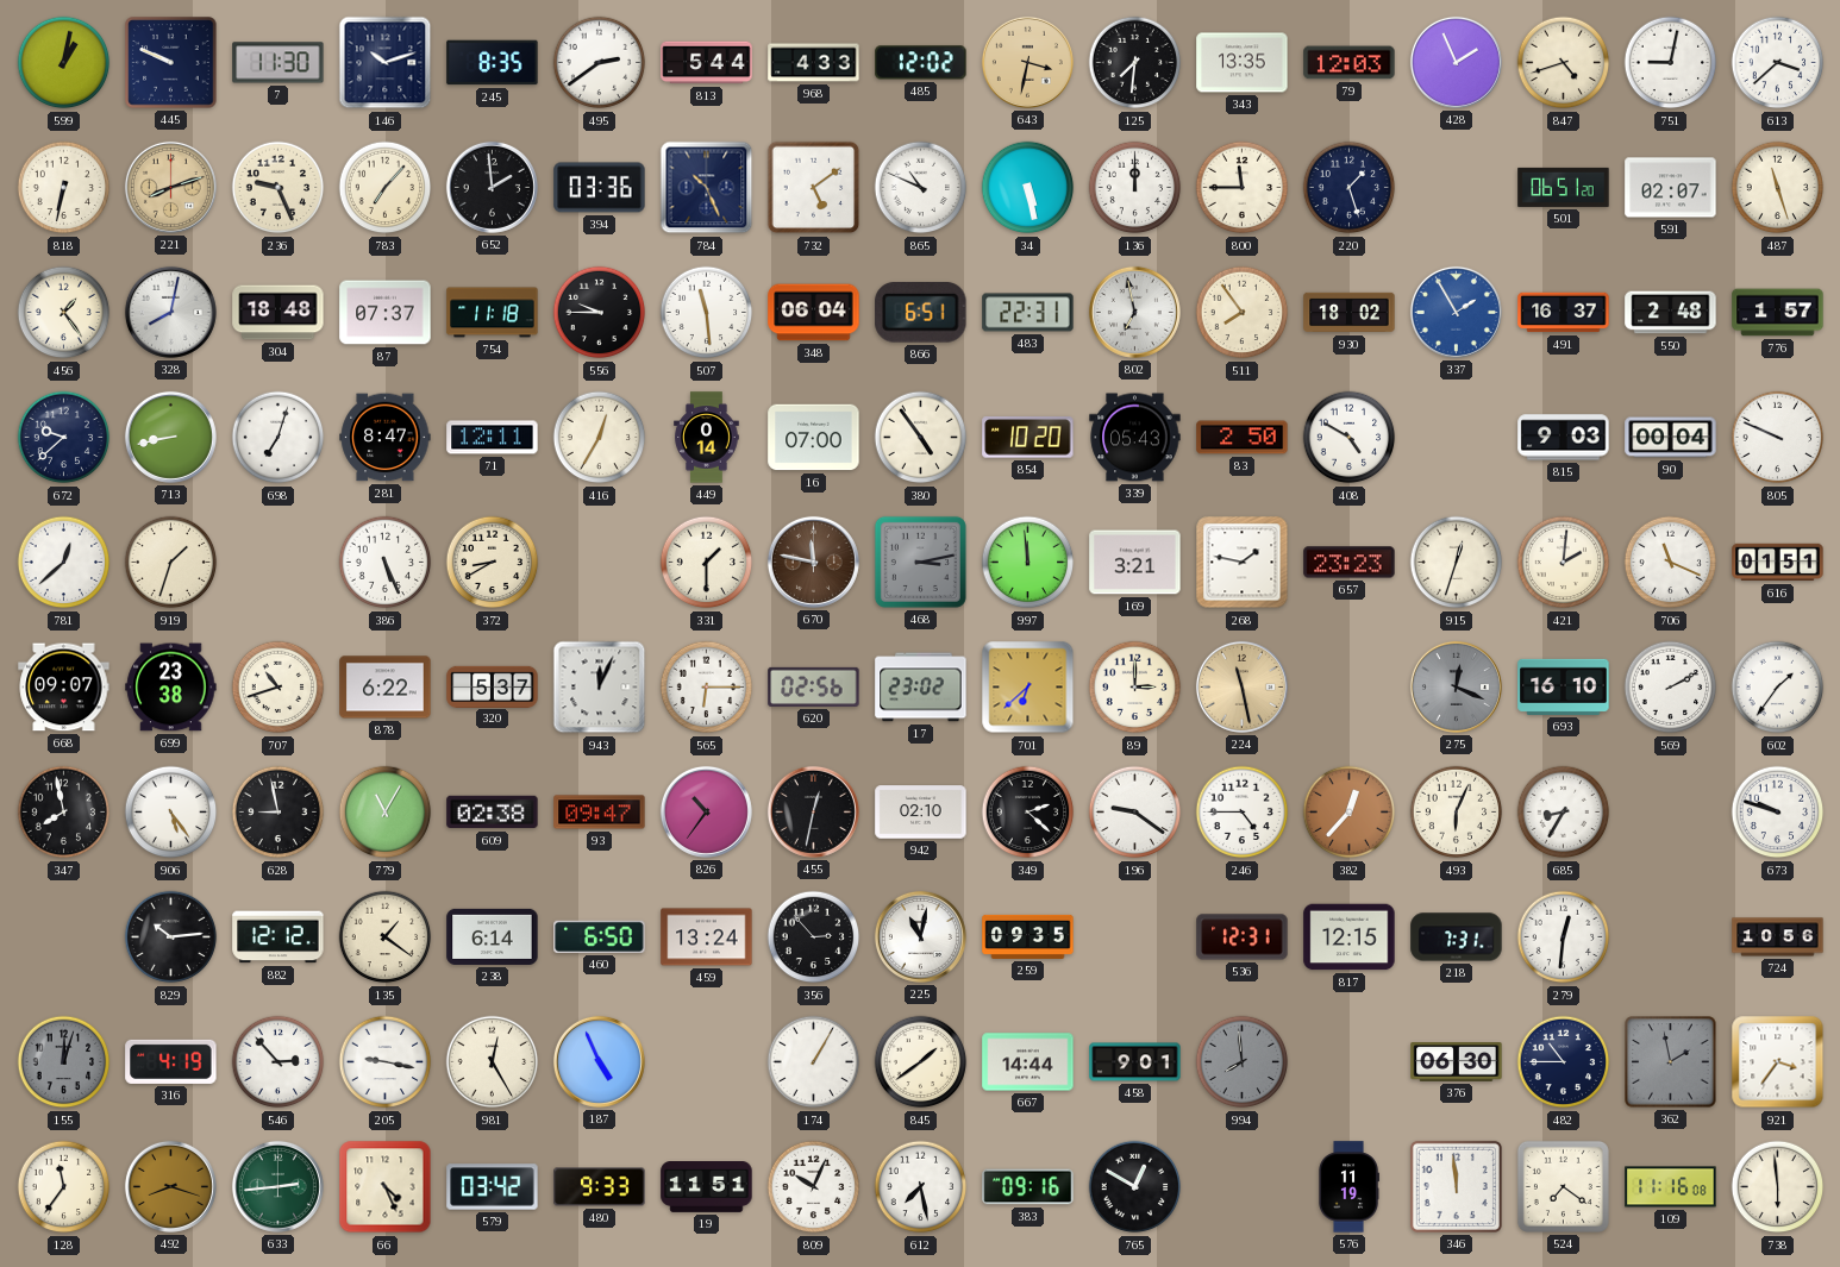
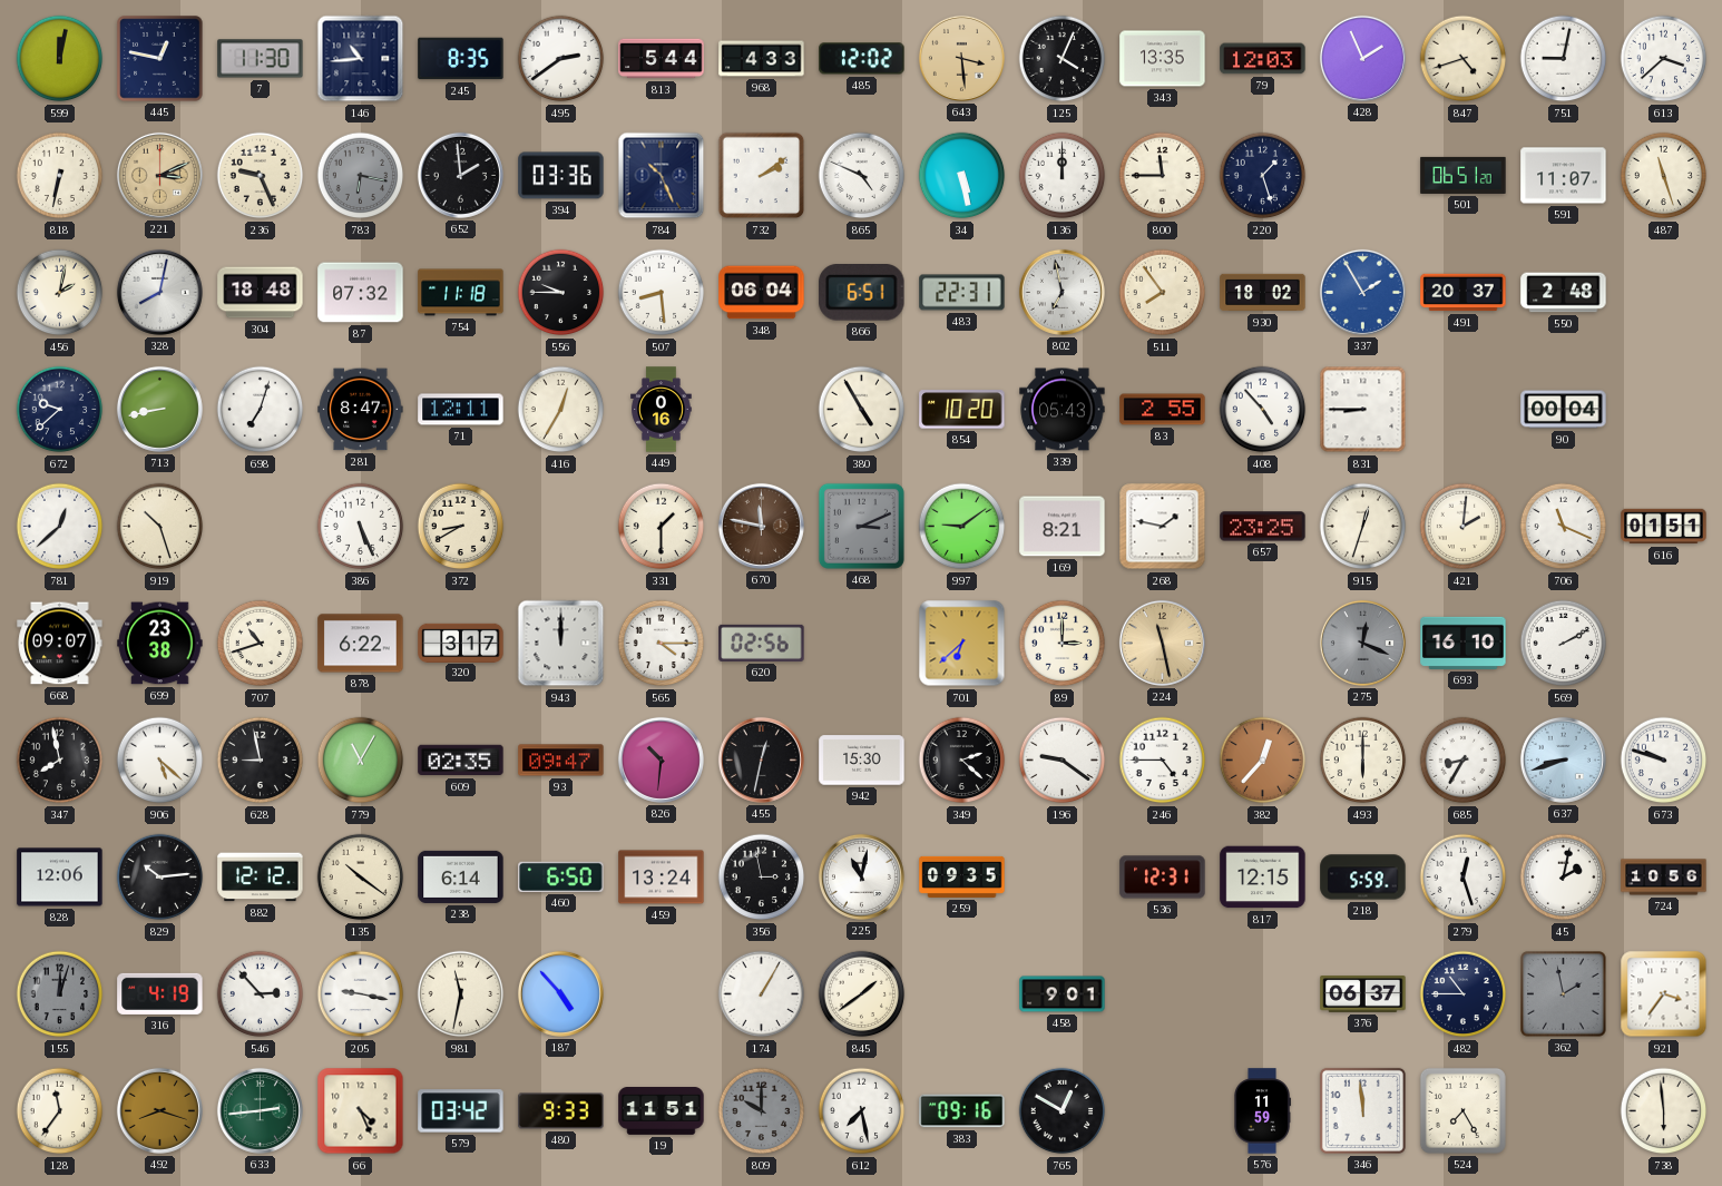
599: 1:02 -> 12:02 (60, 59)
445: 9:49 -> 12:47 (160, 59)
146: 10:12 -> 10:44 (361, 59)
643: 3:32 -> 3:29 (961, 58)
125: 7:31 -> 4:04 (1063, 59)
221: 8:12 -> 3:11 (159, 175)
783: 7:07 -> 6:17 (361, 176)
783 dial: cream -> grey (361, 176)
732: 5:09 -> 2:09 (762, 176)
865: 10:49 -> 4:49 (862, 176)
591: 02:07 -> 11:07 (1564, 176)
456: 1:24 -> 2:02 (60, 293)
87: 07:37 -> 07:32 (361, 293)
507: 11:29 -> 8:29 (662, 293)
491: 16:37 -> 20:37 (1464, 293)
776: 1:57 -> none (1778, 313)
449: 0:14 -> 0:16 (662, 410)
16: 07:00 -> none (814, 438)
380: 4:54 -> 4:55 (862, 410)
83: 2:50 -> 2:55 (1163, 410)
408: 4:50 -> 4:53 (1263, 410)
831: none -> 8:45 (1363, 410)
815: 9:03 -> none (1564, 438)
805: 9:49 -> none (1778, 438)
919: 1:33 -> 10:27 (160, 527)
468: 3:13 -> 3:11 (861, 526)
997: 11:59 -> 9:09 (962, 527)
169: 3:21 -> 8:21 (1063, 527)
657: 23:23 -> 23:25 (1263, 527)
320: 5:37 -> 3:17 (461, 643)
943: 12:04 -> 12:00 (561, 644)
565: 6:15 -> 4:15 (662, 644)
17: 23:02 -> none (921, 688)
602: 1:36 -> none (1778, 688)
906: 5:24 -> 5:22 (160, 761)
609: 02:38 -> 02:35 (461, 761)
826: 10:36 -> 10:31 (661, 759)
942: 02:10 -> 15:30 (862, 761)
493: 6:04 -> 6:00 (1363, 761)
637: none -> 8:42 (1563, 759)
828: none -> 12:06 (60, 878)
135: 1:21 -> 10:21 (361, 878)
356: 2:53 -> 2:58 (762, 878)
218: 7:31 -> 5:59 (1363, 878)
279: 12:31 -> 12:27 (1464, 878)
45: none -> 2:02 (1564, 878)
981: 12:25 -> 11:32 (461, 994)
187: 4:56 -> 4:53 (560, 993)
667: 14:44 -> none (1028, 1062)
994: 7:59 -> none (1243, 1062)
376: 06:30 -> 06:37 (1363, 994)
809: 10:04 -> 10:00 (762, 1111)
809 dial: white -> grey (762, 1111)
576: 11:19 -> 11:59 (1262, 1111)
524: 7:21 -> 7:25 (1462, 1110)
109: 11:16 -> none (1671, 1187)
